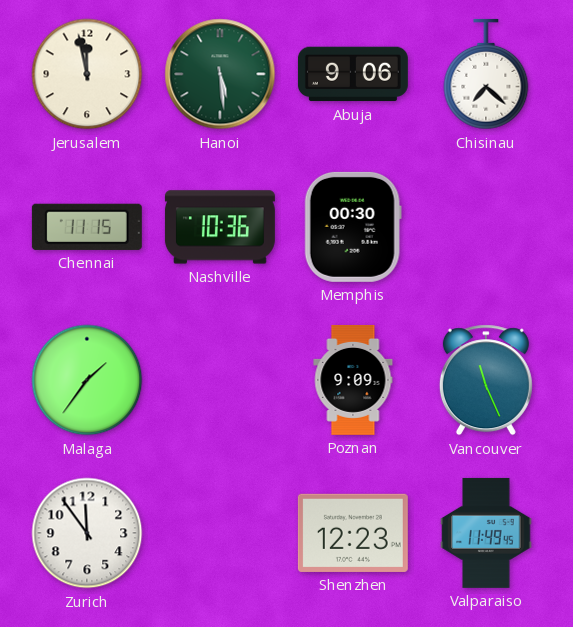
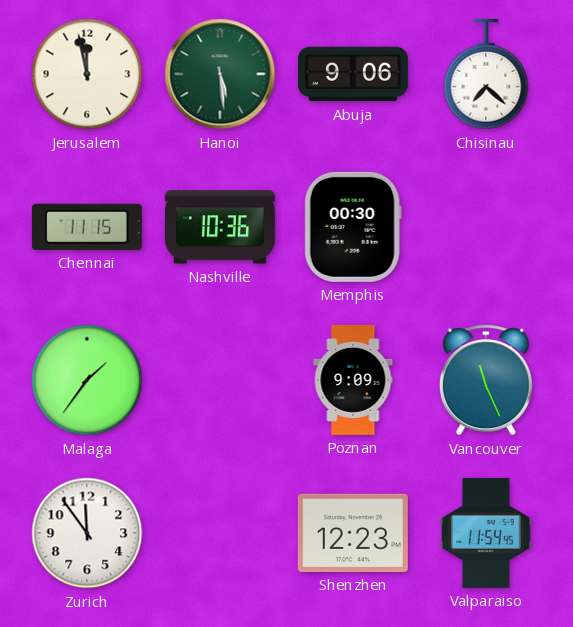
Valparaiso: 11:49 -> 11:54 (486, 533)
